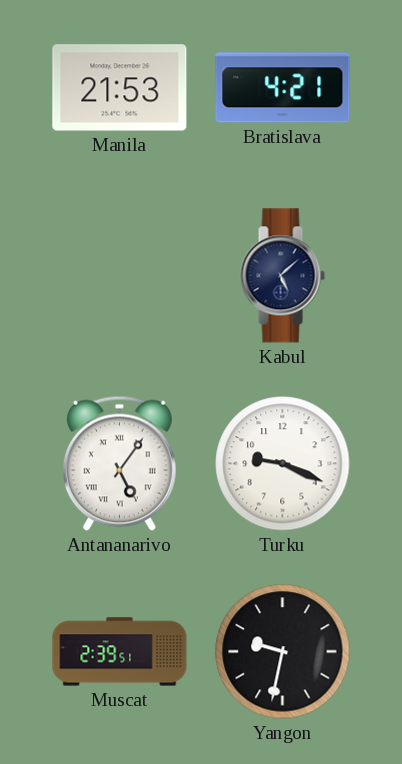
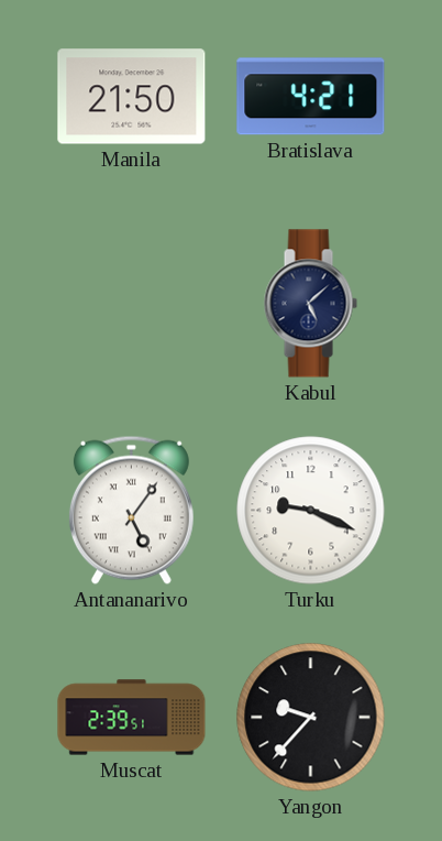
Manila: 21:53 -> 21:50 (132, 97)
Yangon: 9:32 -> 9:37 (311, 718)
